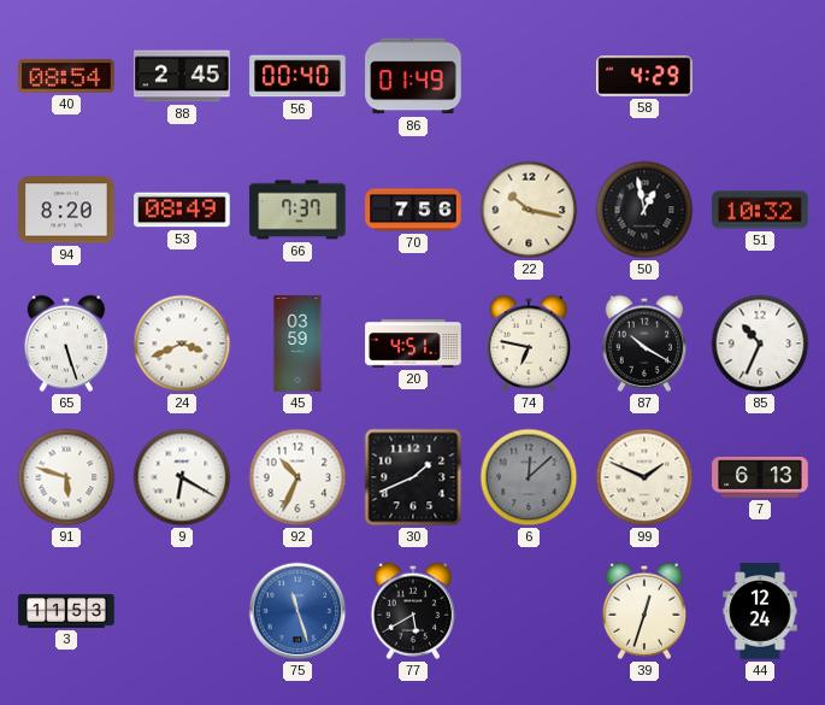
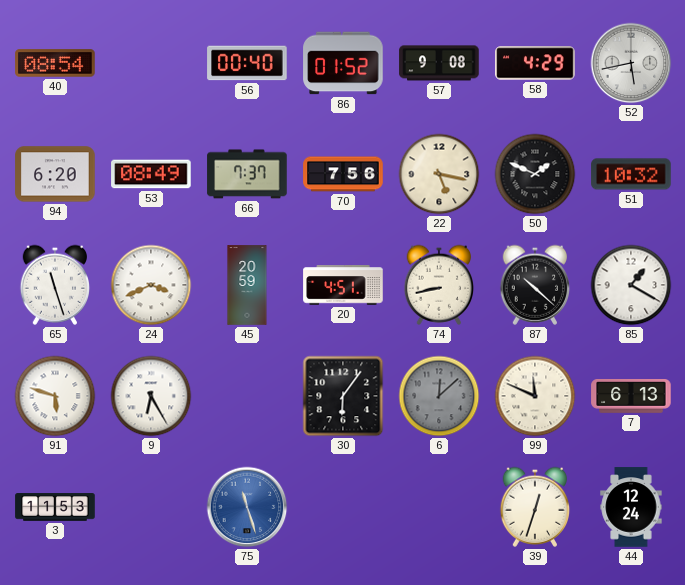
88: 2:45 -> none (182, 76)
86: 01:49 -> 01:52 (343, 63)
57: none -> 9:08 (439, 63)
52: none -> 5:43 (631, 63)
94: 8:20 -> 6:20 (55, 174)
22: 10:17 -> 5:17 (439, 174)
50: 12:58 -> 1:49 (535, 174)
65: 5:27 -> 11:27 (55, 285)
45: 03:59 -> 20:59 (247, 285)
74: 6:47 -> 8:43 (439, 285)
87: 10:20 -> 10:22 (535, 285)
85: 10:34 -> 1:20 (631, 285)
9: 6:20 -> 6:25 (151, 396)
92: 10:34 -> none (297, 477)
30: 1:41 -> 6:06 (343, 396)
99: 1:49 -> 11:49 (535, 396)
77: 5:40 -> none (413, 611)
